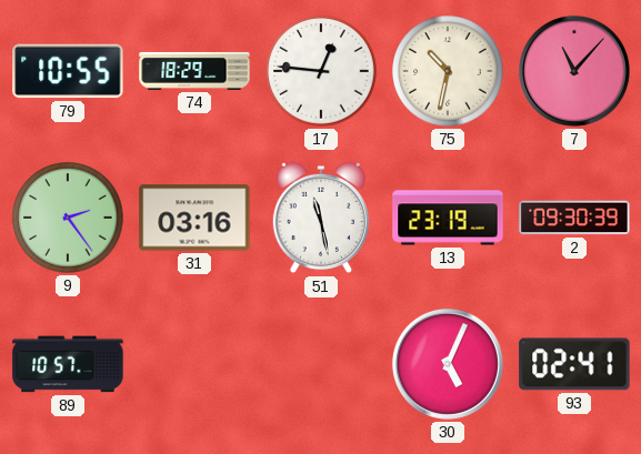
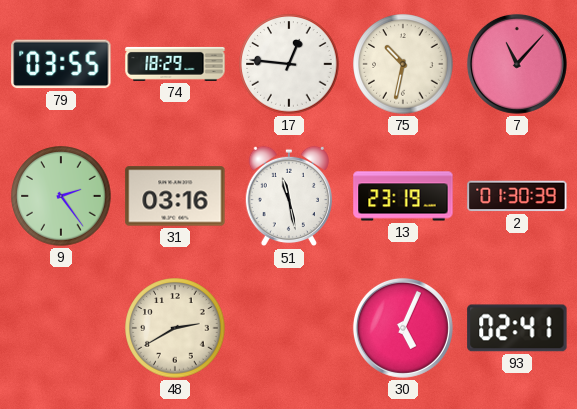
79: 10:55 -> 03:55 (61, 64)
2: 09:30 -> 01:30 (517, 196)
89: 10:57 -> none (68, 364)
48: none -> 2:40 (175, 328)
